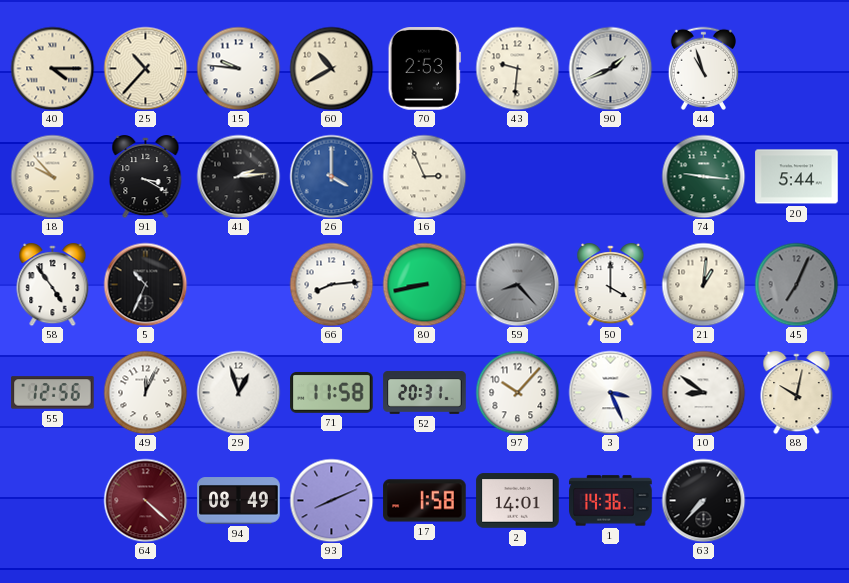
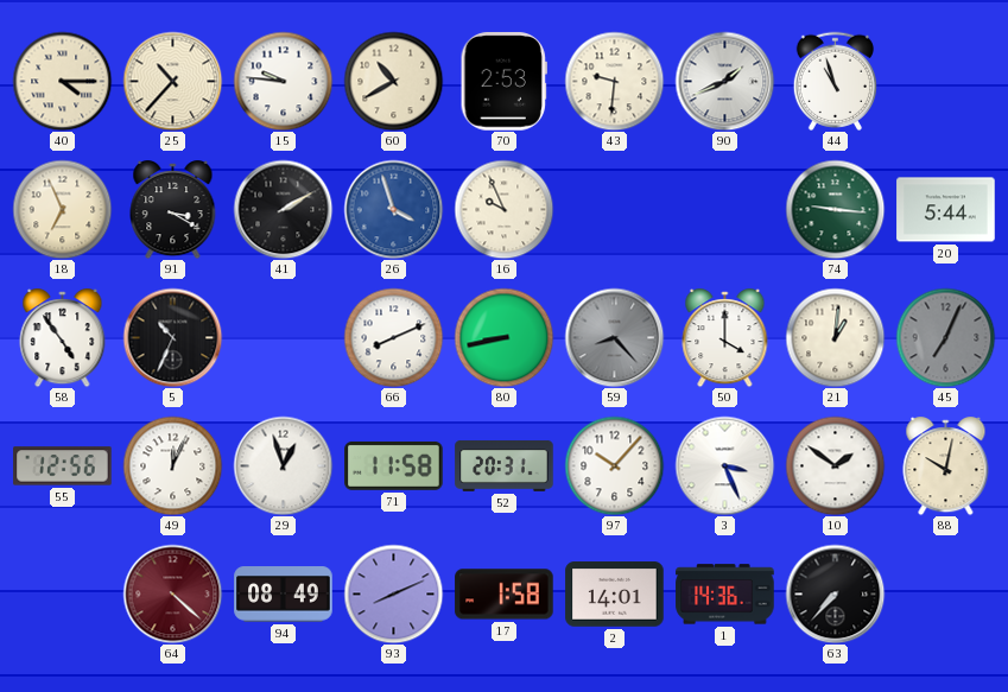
18: 9:53 -> 6:56 (62, 209)
41: 2:14 -> 2:10 (283, 209)
26: 4:00 -> 3:57 (393, 209)
16: 2:56 -> 9:56 (503, 209)
66: 8:14 -> 8:11 (393, 337)
10: 8:51 -> 1:51 (835, 465)
